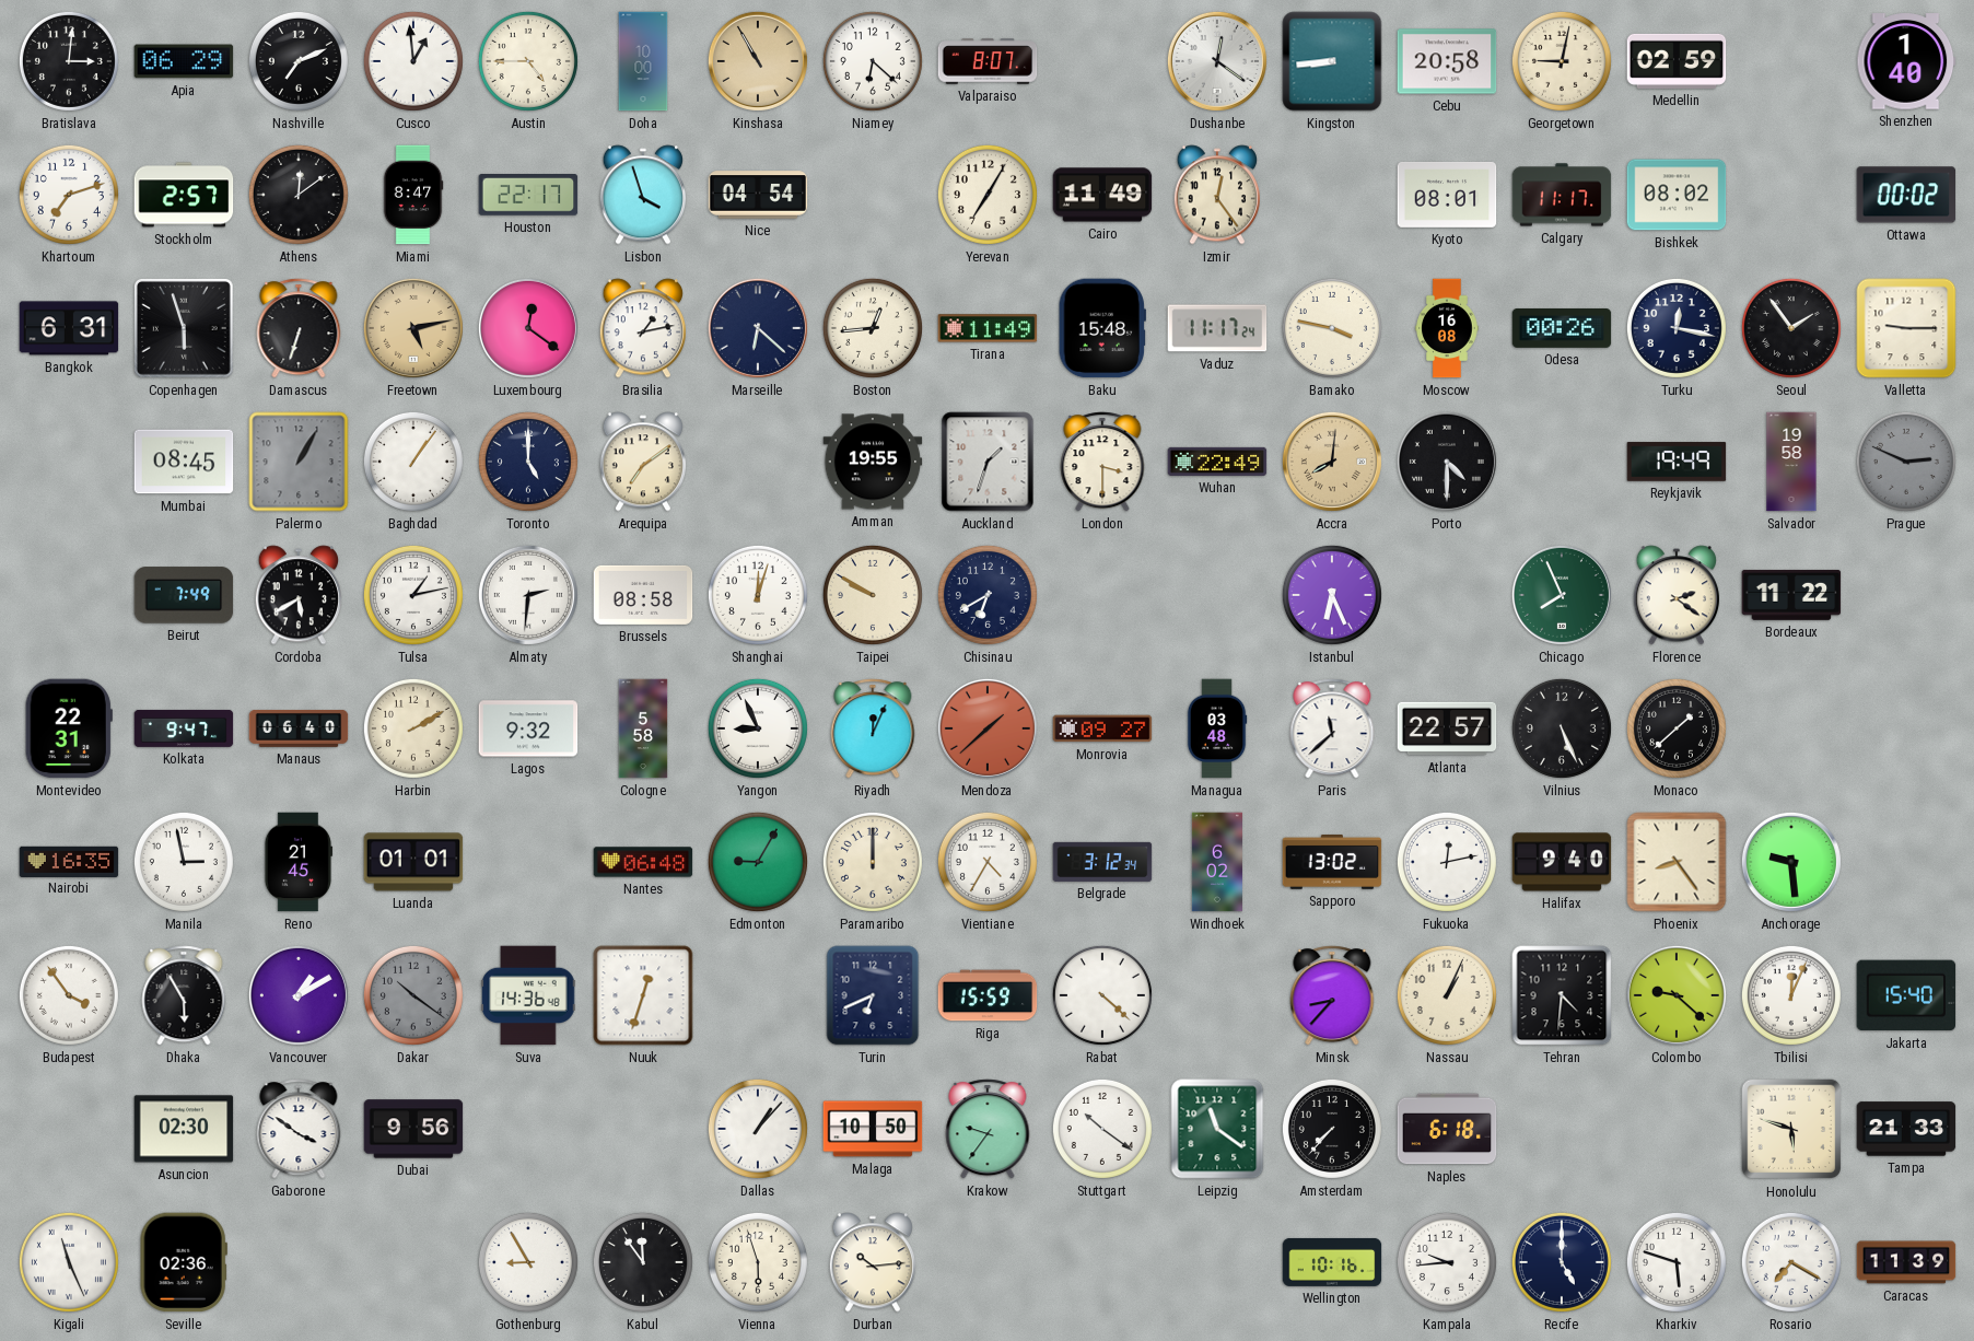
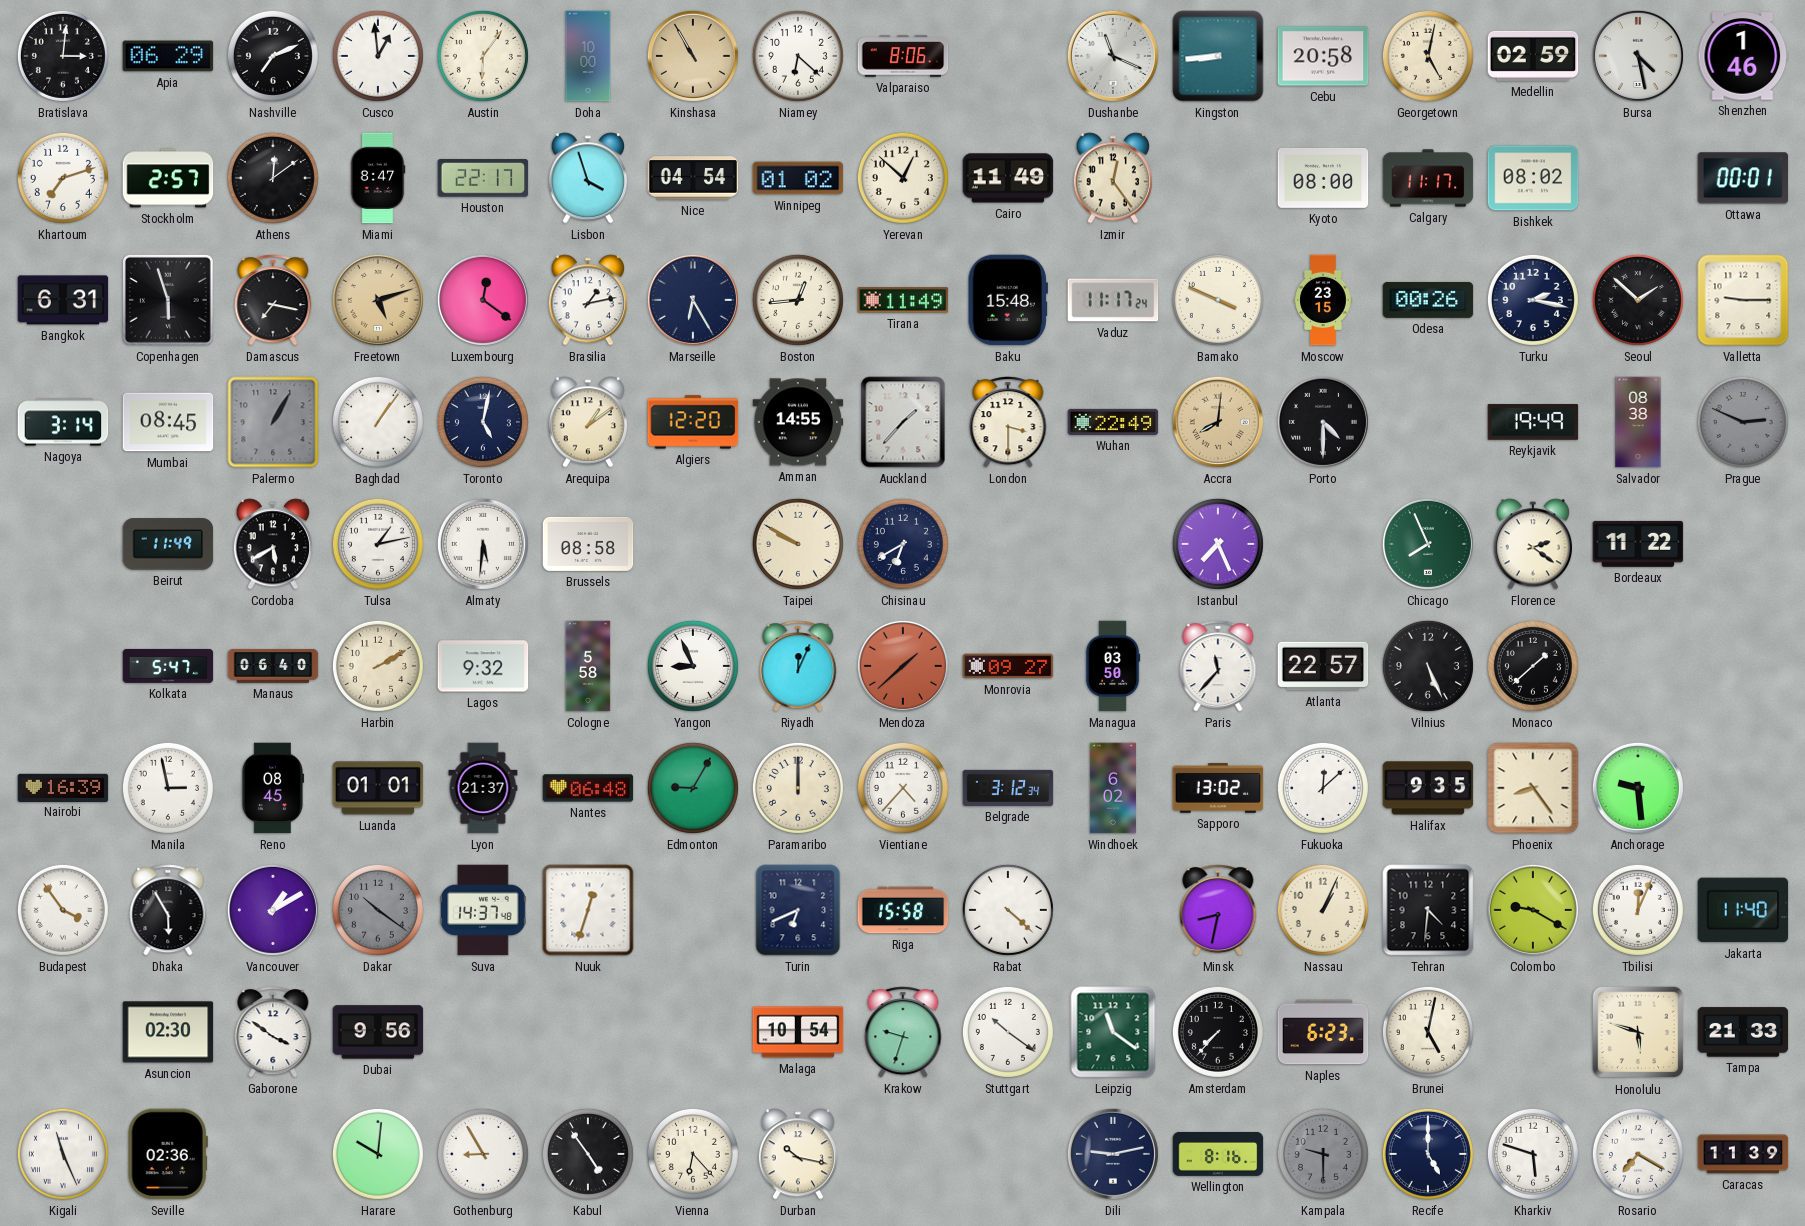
Austin: 4:45 -> 6:06 (483, 56)
Valparaiso: 8:07 -> 8:06 (903, 56)
Dushanbe: 12:21 -> 11:19 (1113, 56)
Georgetown: 9:02 -> 5:02 (1428, 56)
Bursa: none -> 4:28 (1638, 56)
Shenzhen: 1:40 -> 1:46 (1743, 56)
Winnipeg: none -> 01:02 (798, 178)
Yerevan: 7:05 -> 12:52 (903, 178)
Kyoto: 08:01 -> 08:00 (1323, 178)
Ottawa: 00:02 -> 00:01 (1743, 178)
Damascus: 6:33 -> 7:17 (273, 300)
Freetown: 5:13 -> 5:12 (378, 300)
Marseille: 6:22 -> 6:25 (693, 300)
Bamako: 3:47 -> 3:49 (1218, 300)
Moscow: 16:08 -> 23:15 (1323, 300)
Turku: 12:17 -> 2:17 (1533, 300)
Seoul: 1:54 -> 1:52 (1638, 300)
Nagoya: none -> 3:14 (63, 422)
Toronto: 5:00 -> 5:02 (483, 422)
Arequipa: 7:09 -> 1:09 (587, 422)
Algiers: none -> 12:20 (693, 422)
Amman: 19:55 -> 14:55 (798, 422)
Auckland: 1:33 -> 1:37 (903, 422)
Salvador: 19:58 -> 08:38 (1638, 422)
Beirut: 7:49 -> 11:49 (168, 544)
Almaty: 2:31 -> 5:31 (483, 544)
Shanghai: 12:03 -> none (758, 595)
Istanbul: 6:26 -> 7:26 (1218, 544)
Montevideo: 22:31 -> none (69, 728)
Kolkata: 9:47 -> 5:47 (168, 666)
Managua: 03:48 -> 03:50 (1113, 666)
Paris: 11:38 -> 11:37 (1218, 666)
Nairobi: 16:35 -> 16:39 (63, 787)
Reno: 21:45 -> 08:45 (273, 788)
Lyon: none -> 21:37 (483, 788)
Vientiane: 4:35 -> 4:37 (903, 788)
Fukuoka: 12:13 -> 12:08 (1323, 788)
Halifax: 9:40 -> 9:35 (1428, 788)
Suva: 14:36 -> 14:37 (483, 910)
Riga: 15:59 -> 15:58 (903, 910)
Minsk: 8:37 -> 8:32 (1218, 910)
Colombo: 9:22 -> 9:20 (1533, 910)
Jakarta: 15:40 -> 11:40 (1743, 910)
Dallas: 1:07 -> none (758, 1129)
Malaga: 10:50 -> 10:54 (798, 1032)
Krakow: 9:36 -> 9:33 (903, 1032)
Naples: 6:18 -> 6:23 (1323, 1032)
Brunei: none -> 5:02 (1428, 1032)
Harare: none -> 10:01 (378, 1154)
Kabul: 11:54 -> 4:54 (588, 1154)
Vienna: 5:57 -> 6:23 (693, 1154)
Durban: 10:14 -> 10:17 (797, 1154)
Dili: none -> 9:13 (1113, 1154)
Wellington: 10:16 -> 8:16 (1218, 1154)
Kampala: 9:44 -> 9:30 (1323, 1154)
Kampala dial: white -> grey (1323, 1154)
